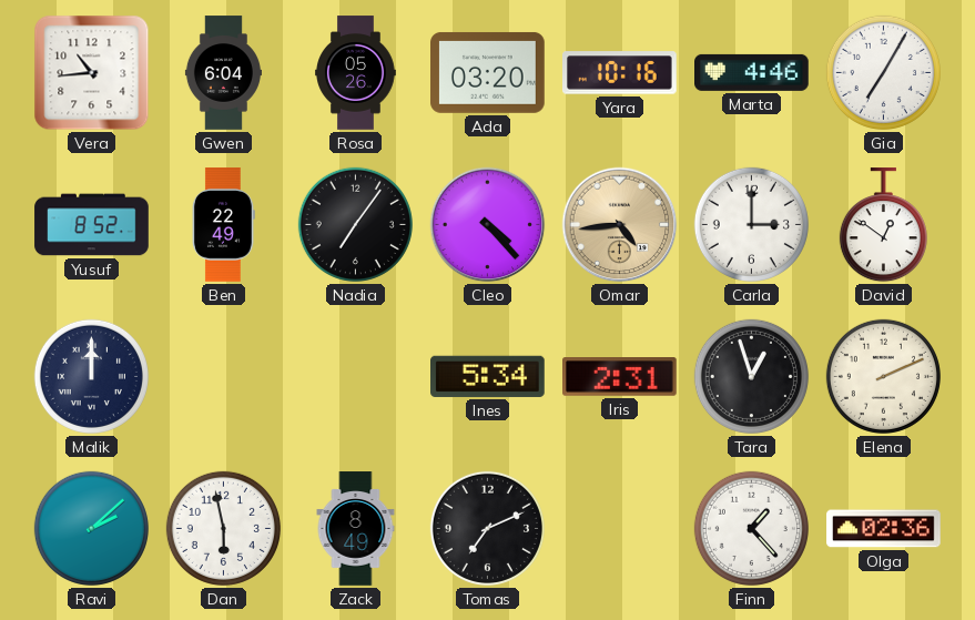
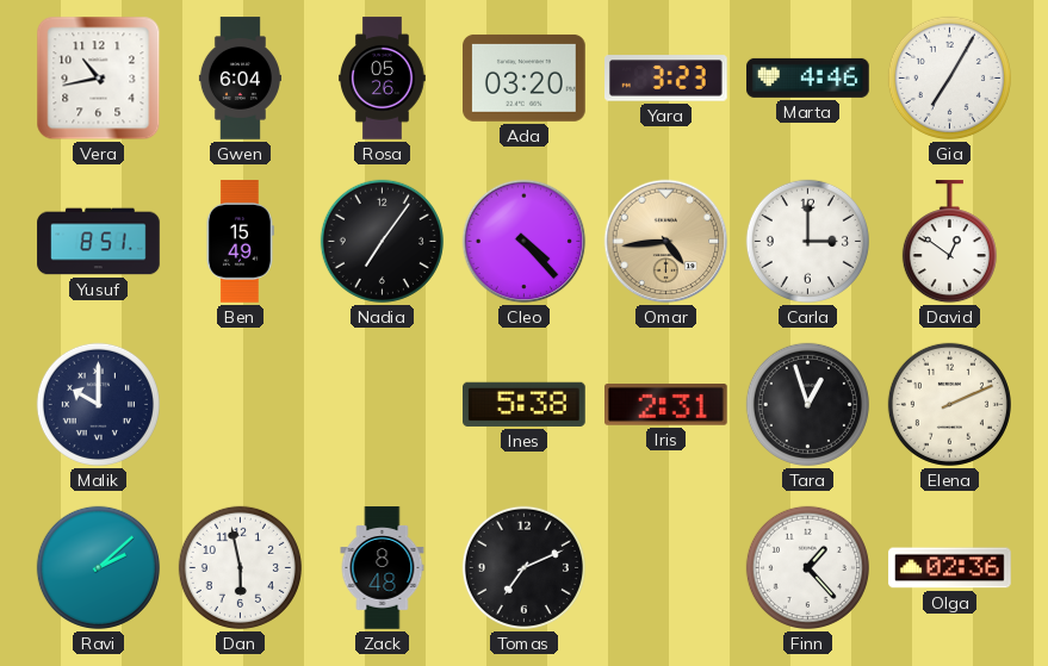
Vera: 10:44 -> 10:43 (99, 79)
Yara: 10:16 -> 3:23 (666, 79)
Yusuf: 8:52 -> 8:51 (99, 242)
Ben: 22:49 -> 15:49 (240, 242)
Malik: 12:00 -> 10:00 (98, 404)
Ines: 5:34 -> 5:38 (525, 404)
Zack: 8:49 -> 8:48 (383, 568)
